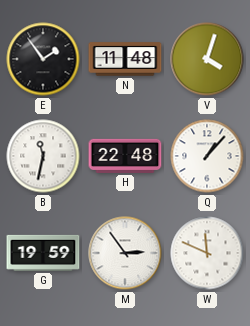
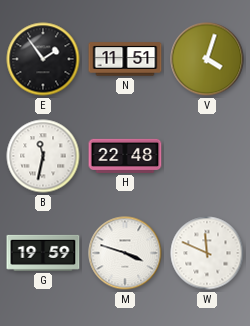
N: 11:48 -> 11:51 (125, 59)
Q: 1:07 -> none (207, 156)
M: 2:54 -> 3:48 (125, 253)
